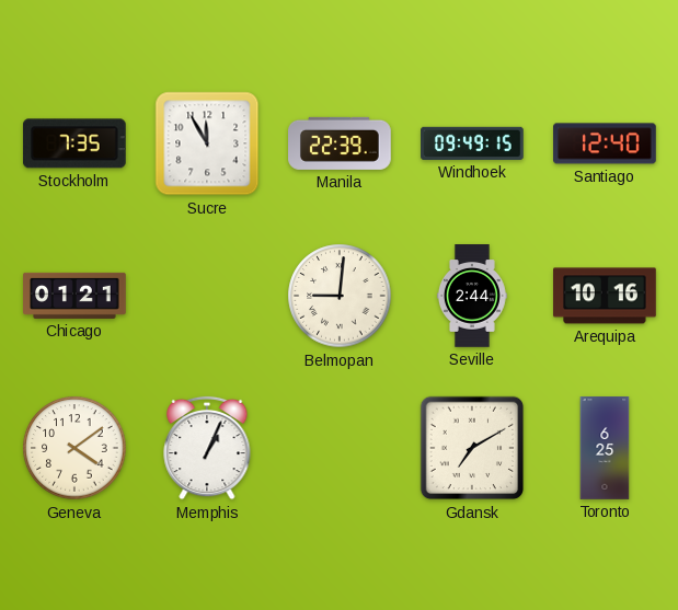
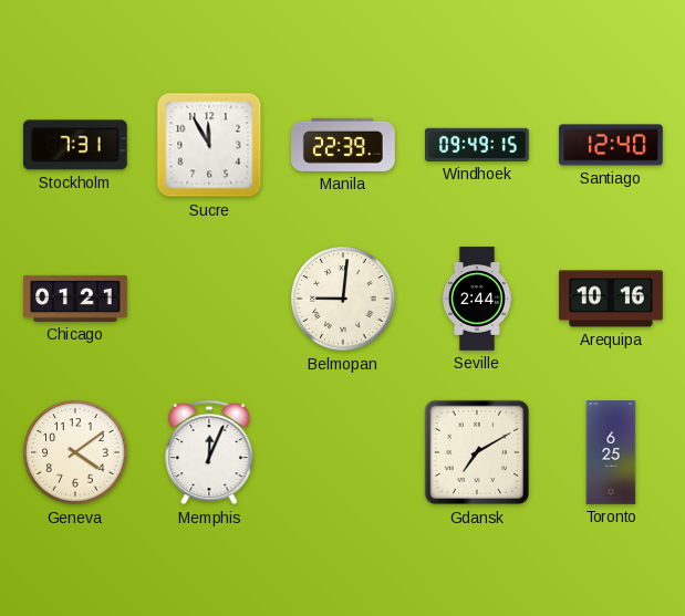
Stockholm: 7:35 -> 7:31 (75, 145)
Memphis: 1:04 -> 12:04 (209, 452)
